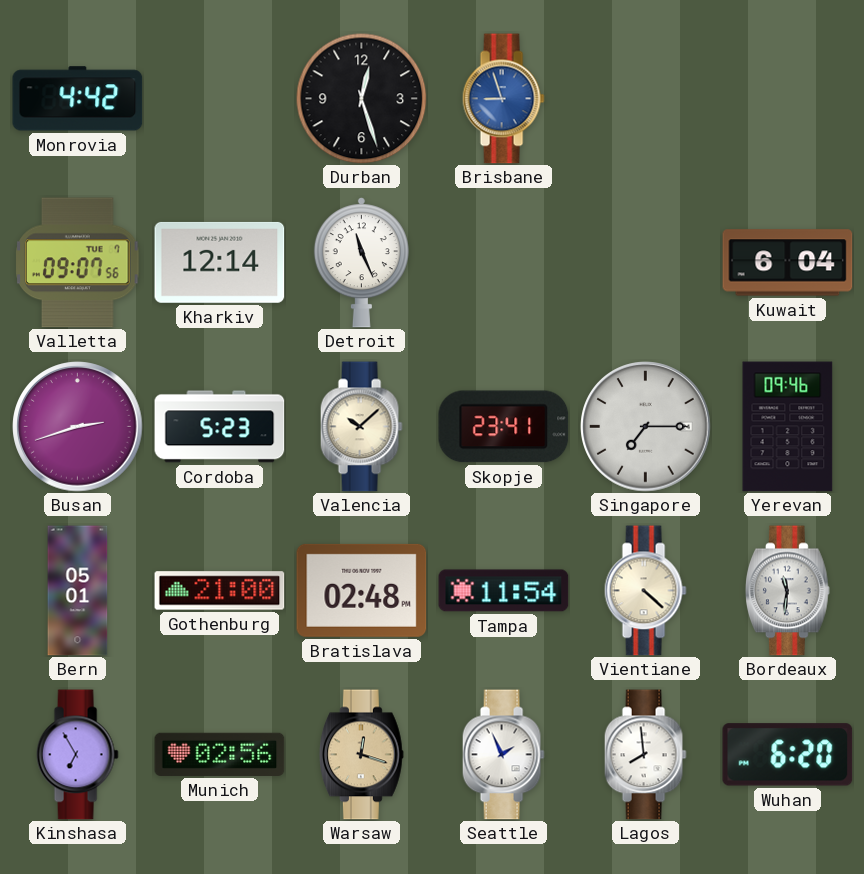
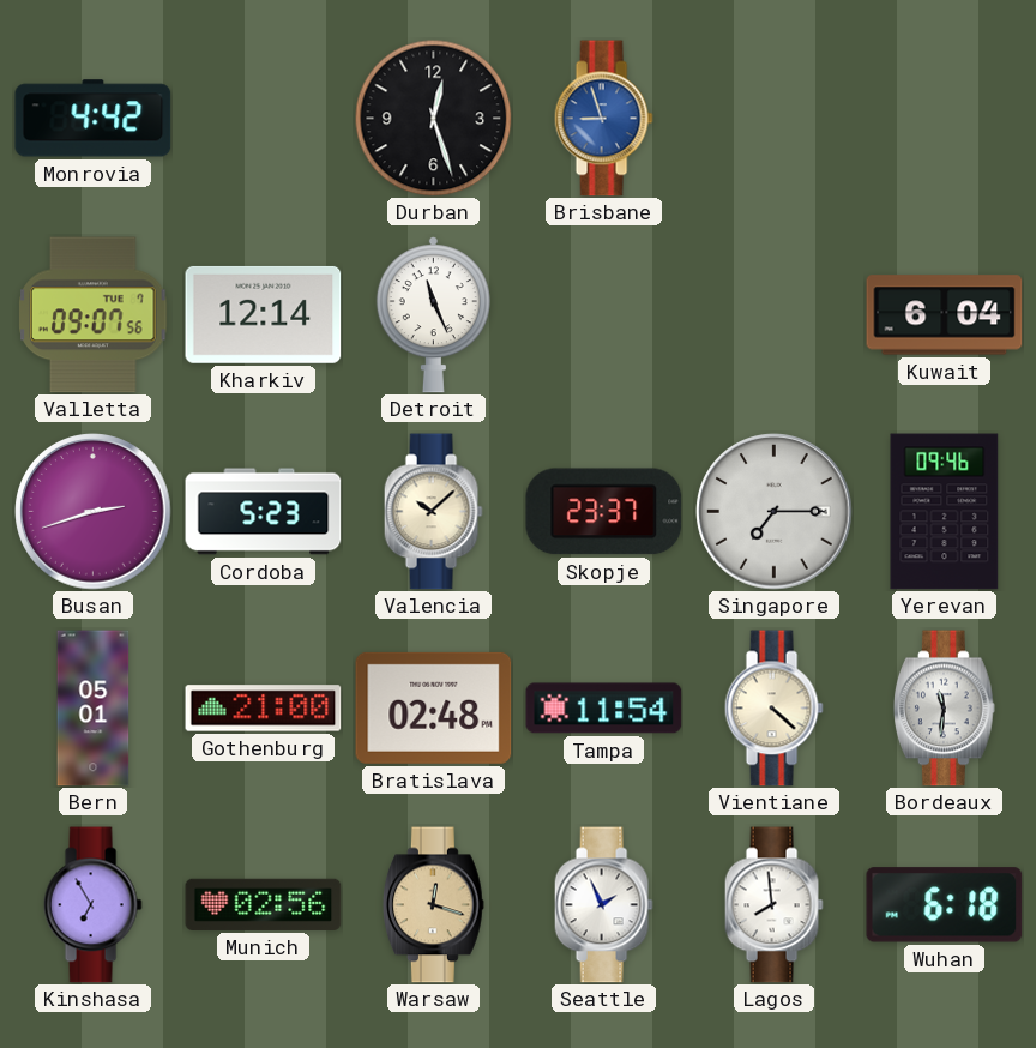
Skopje: 23:41 -> 23:37 (604, 512)
Wuhan: 6:20 -> 6:18 (945, 905)
